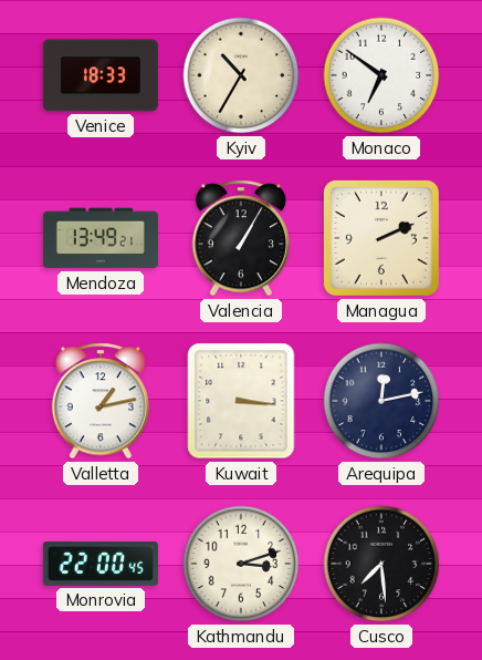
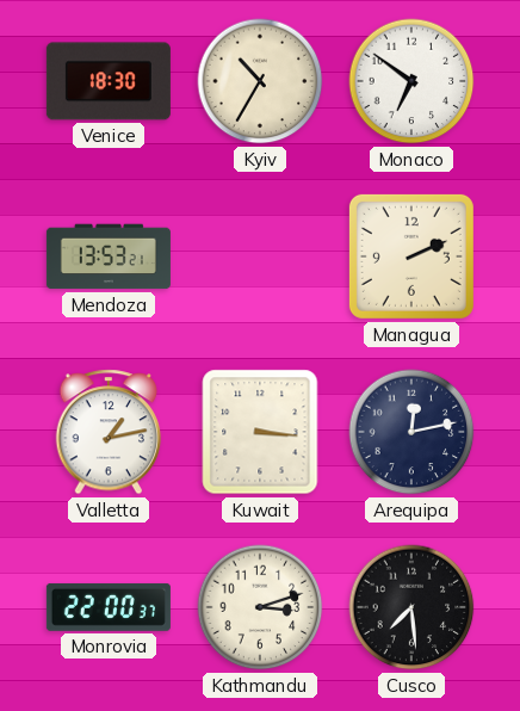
Venice: 18:33 -> 18:30 (109, 81)
Mendoza: 13:49 -> 13:53 (109, 256)
Valencia: 1:05 -> none (241, 238)
Monrovia: 22:00:45 -> 22:00:37 (109, 607)
